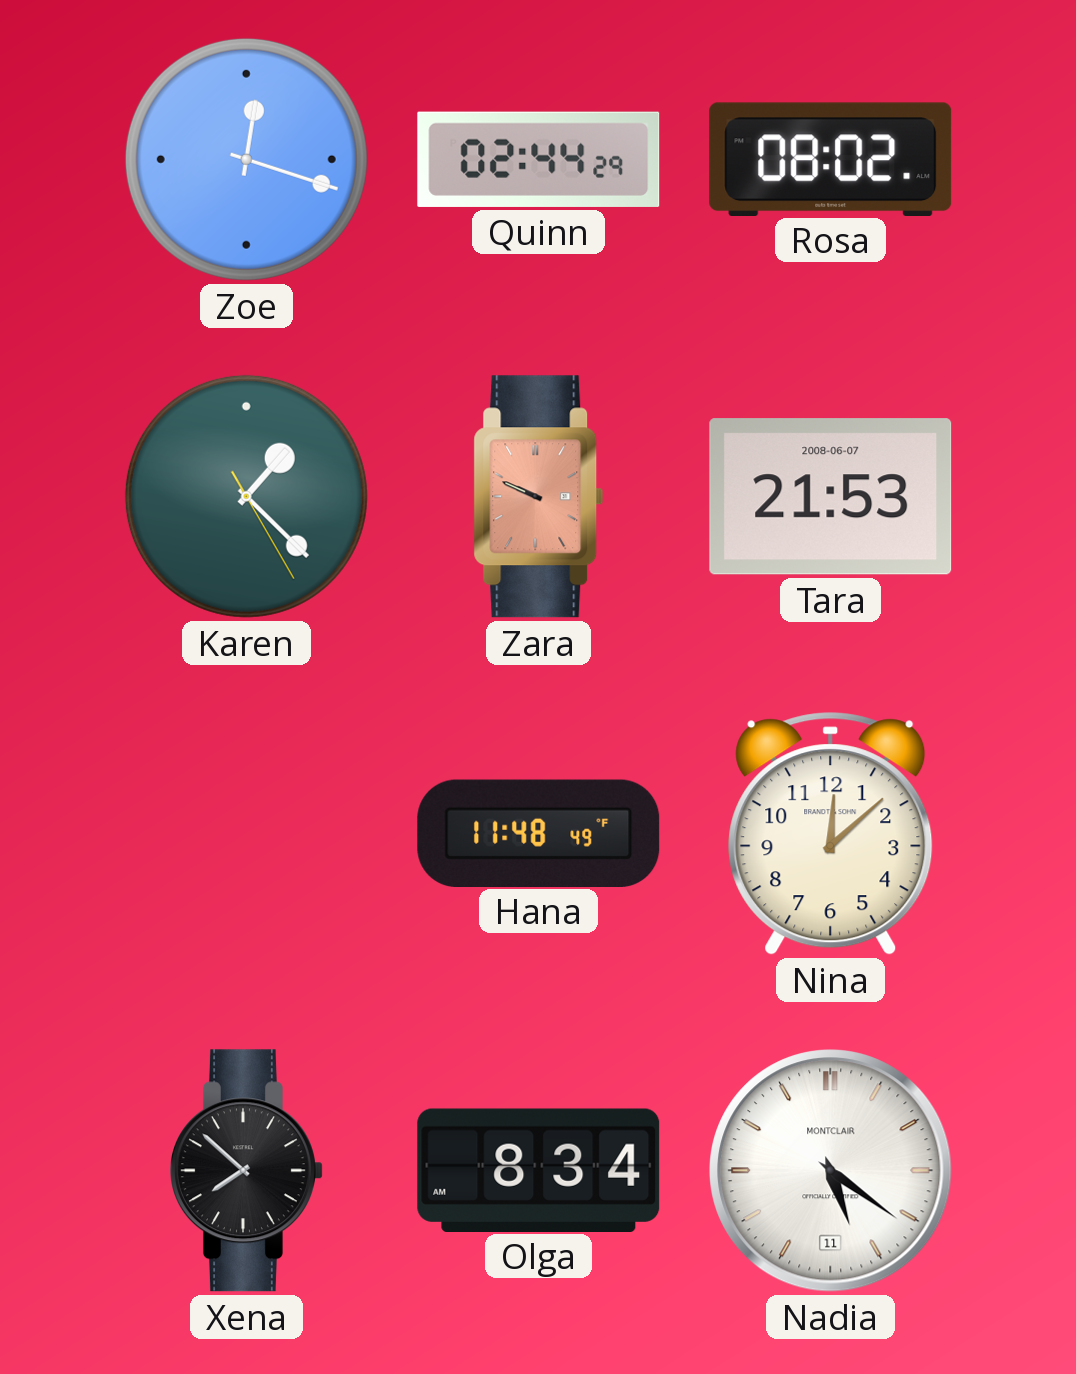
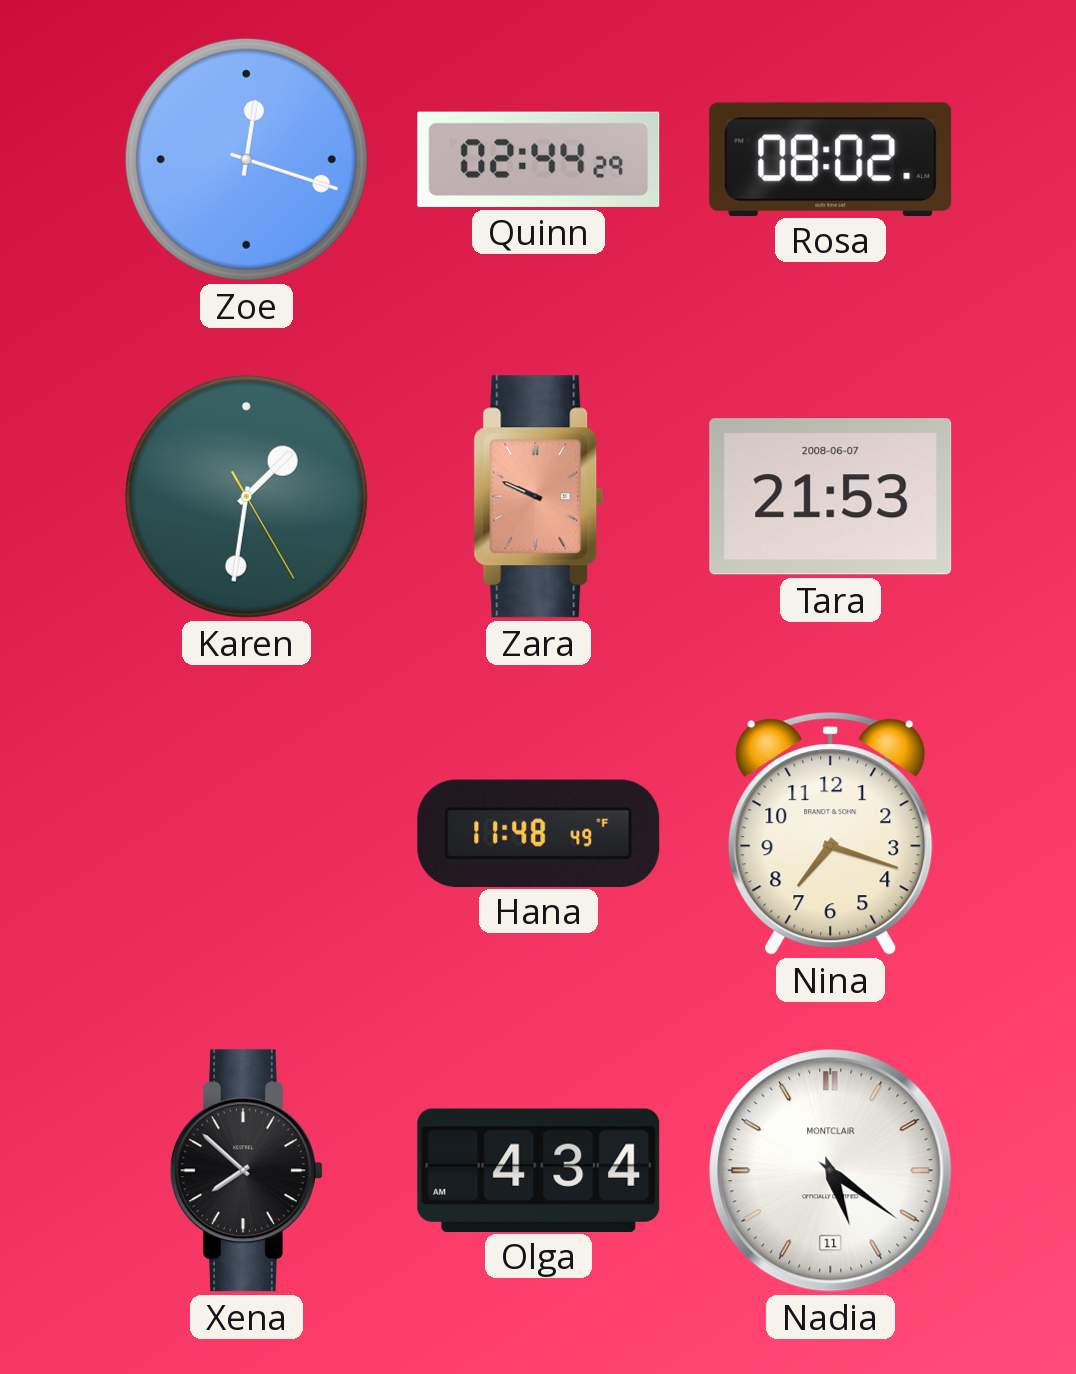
Karen: 1:22 -> 1:31 (246, 496)
Nina: 12:08 -> 7:18 (831, 834)
Olga: 8:34 -> 4:34 (539, 1170)
